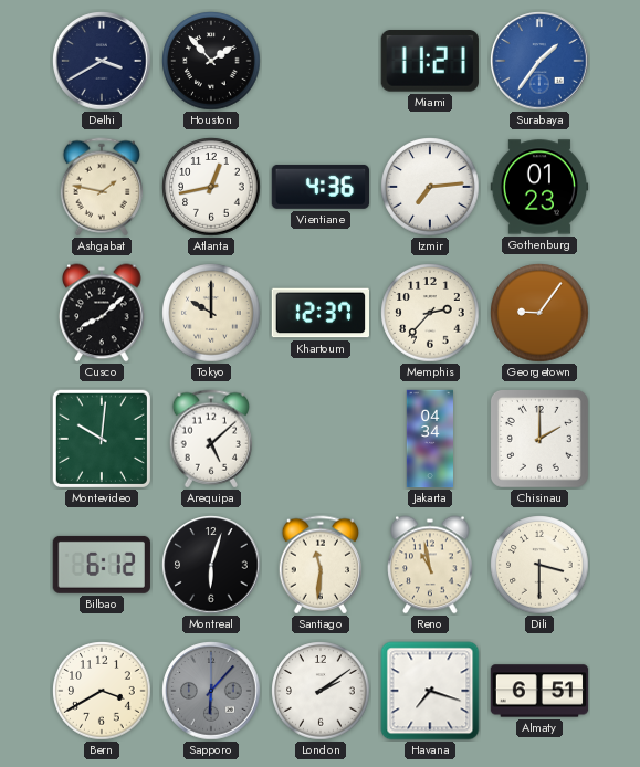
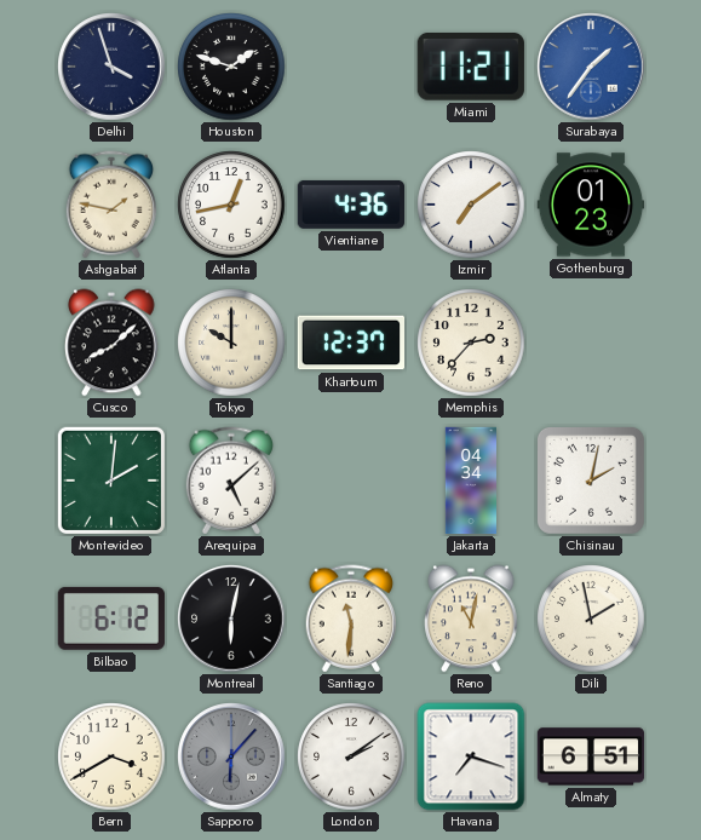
Delhi: 3:40 -> 3:57 (111, 67)
Houston: 1:53 -> 1:48 (231, 67)
Izmir: 7:14 -> 7:09 (471, 205)
Georgetown: 9:06 -> none (539, 313)
Montevideo: 10:01 -> 2:01 (111, 481)
Chisinau: 2:00 -> 2:02 (591, 481)
Montreal: 6:03 -> 6:02 (231, 619)
Reno: 10:58 -> 11:02 (471, 619)
Dili: 3:30 -> 1:58 (591, 619)
